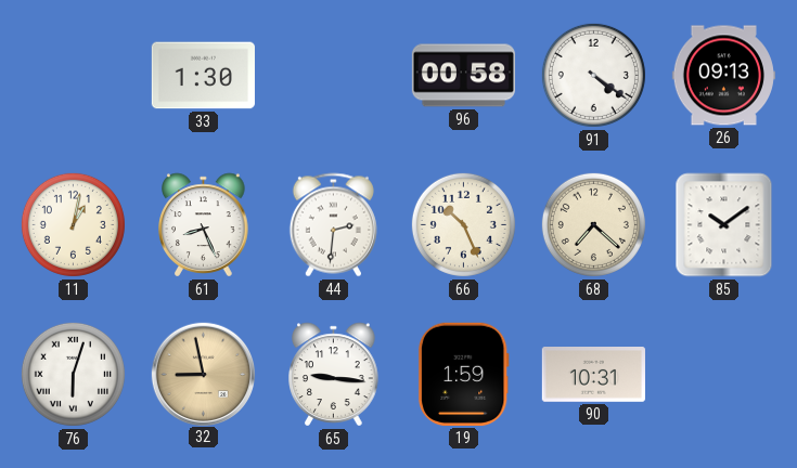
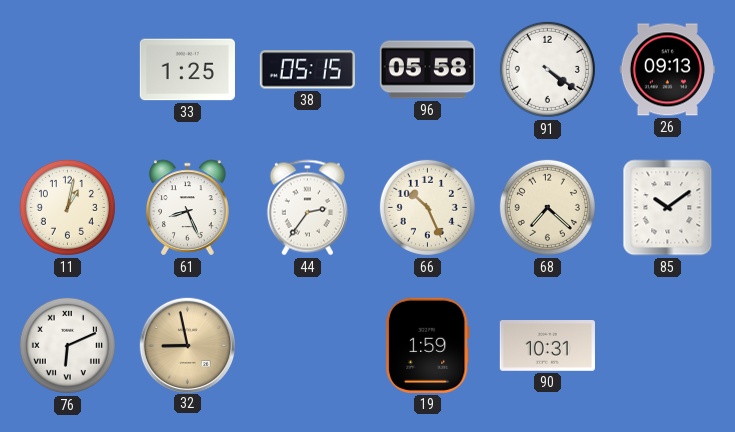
33: 1:30 -> 1:25 (187, 70)
38: none -> 05:15 (307, 70)
96: 00:58 -> 05:58 (427, 70)
44: 2:31 -> 2:36 (307, 208)
76: 6:03 -> 6:11 (67, 345)
65: 9:16 -> none (334, 375)
